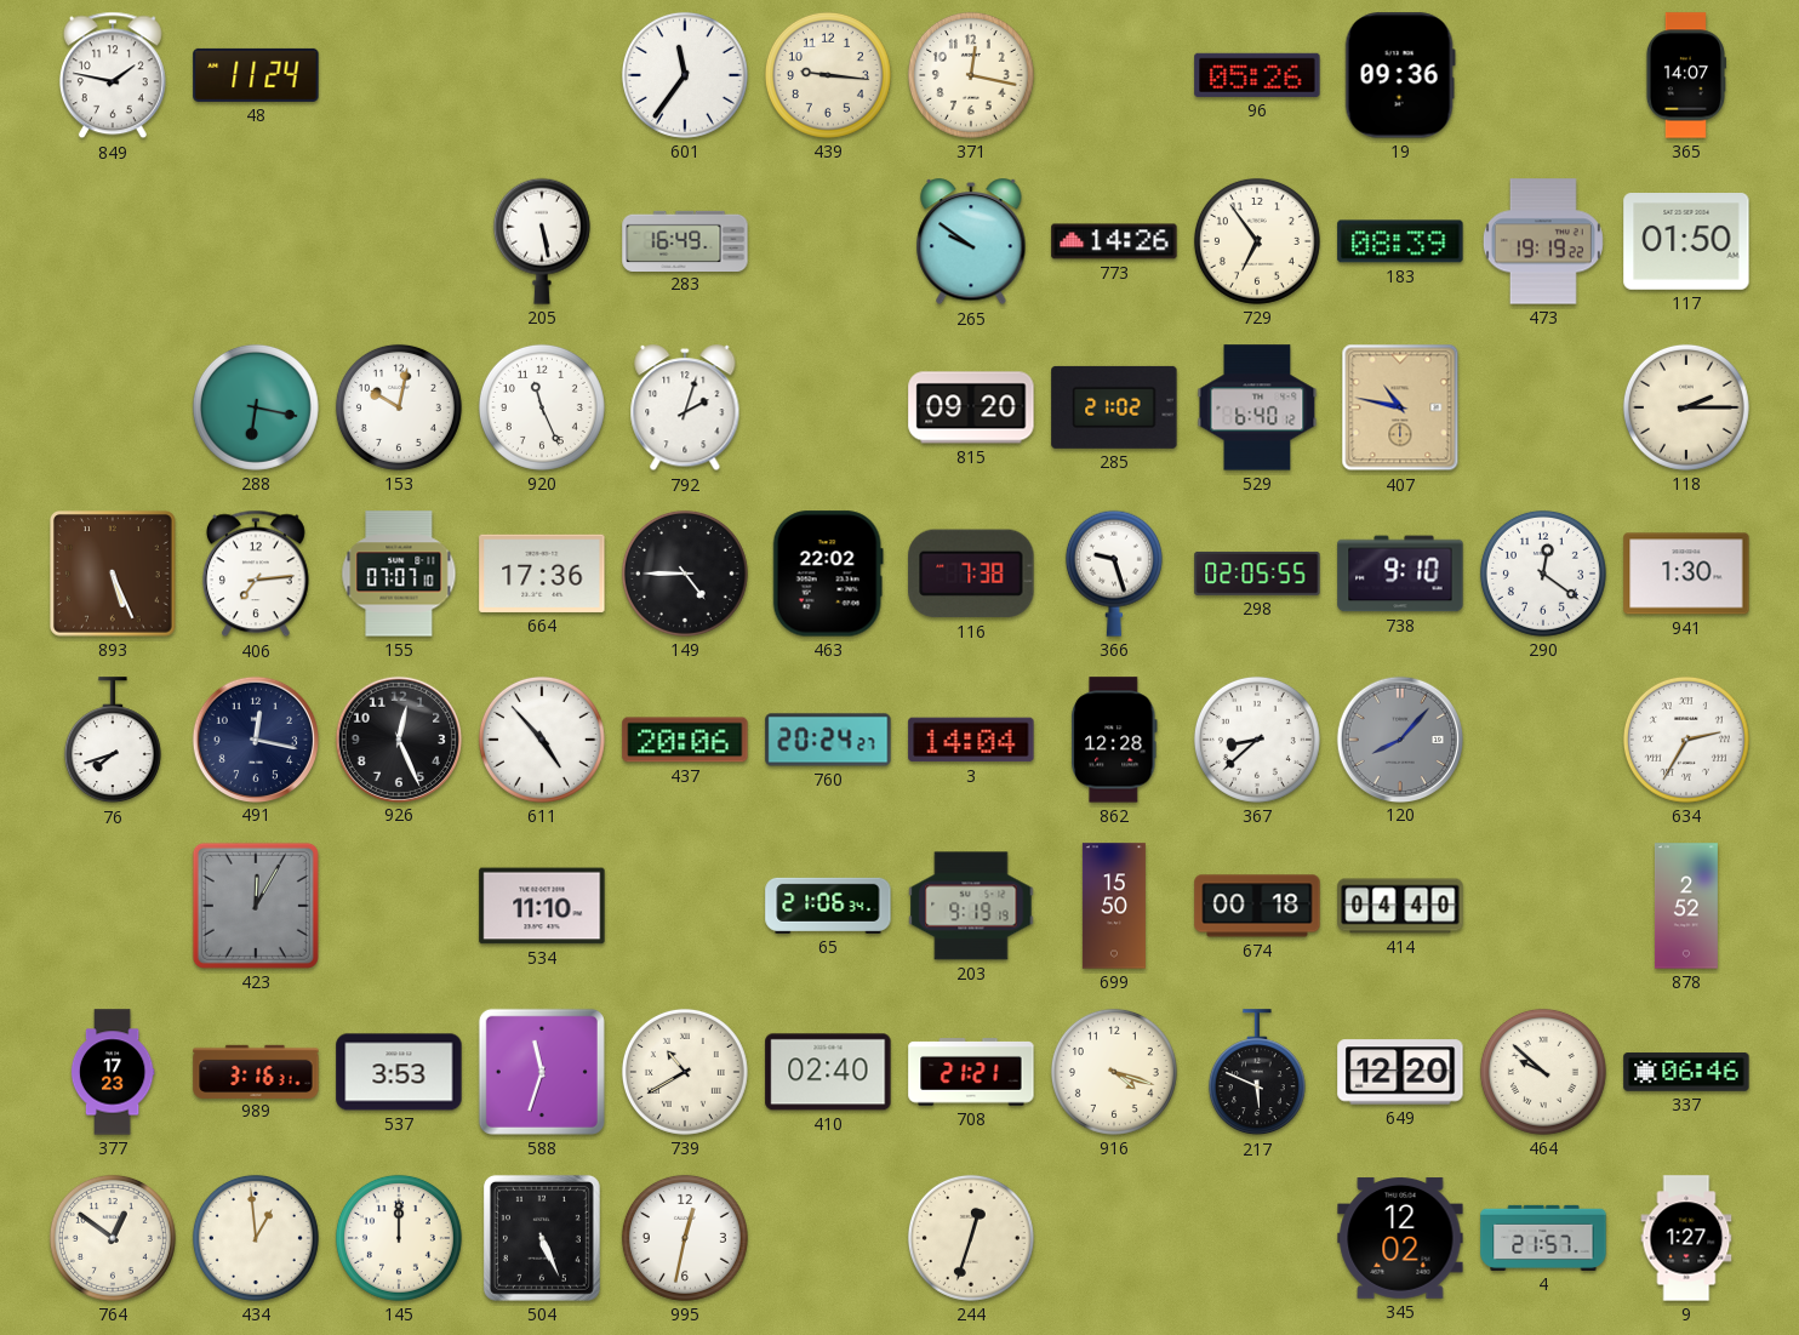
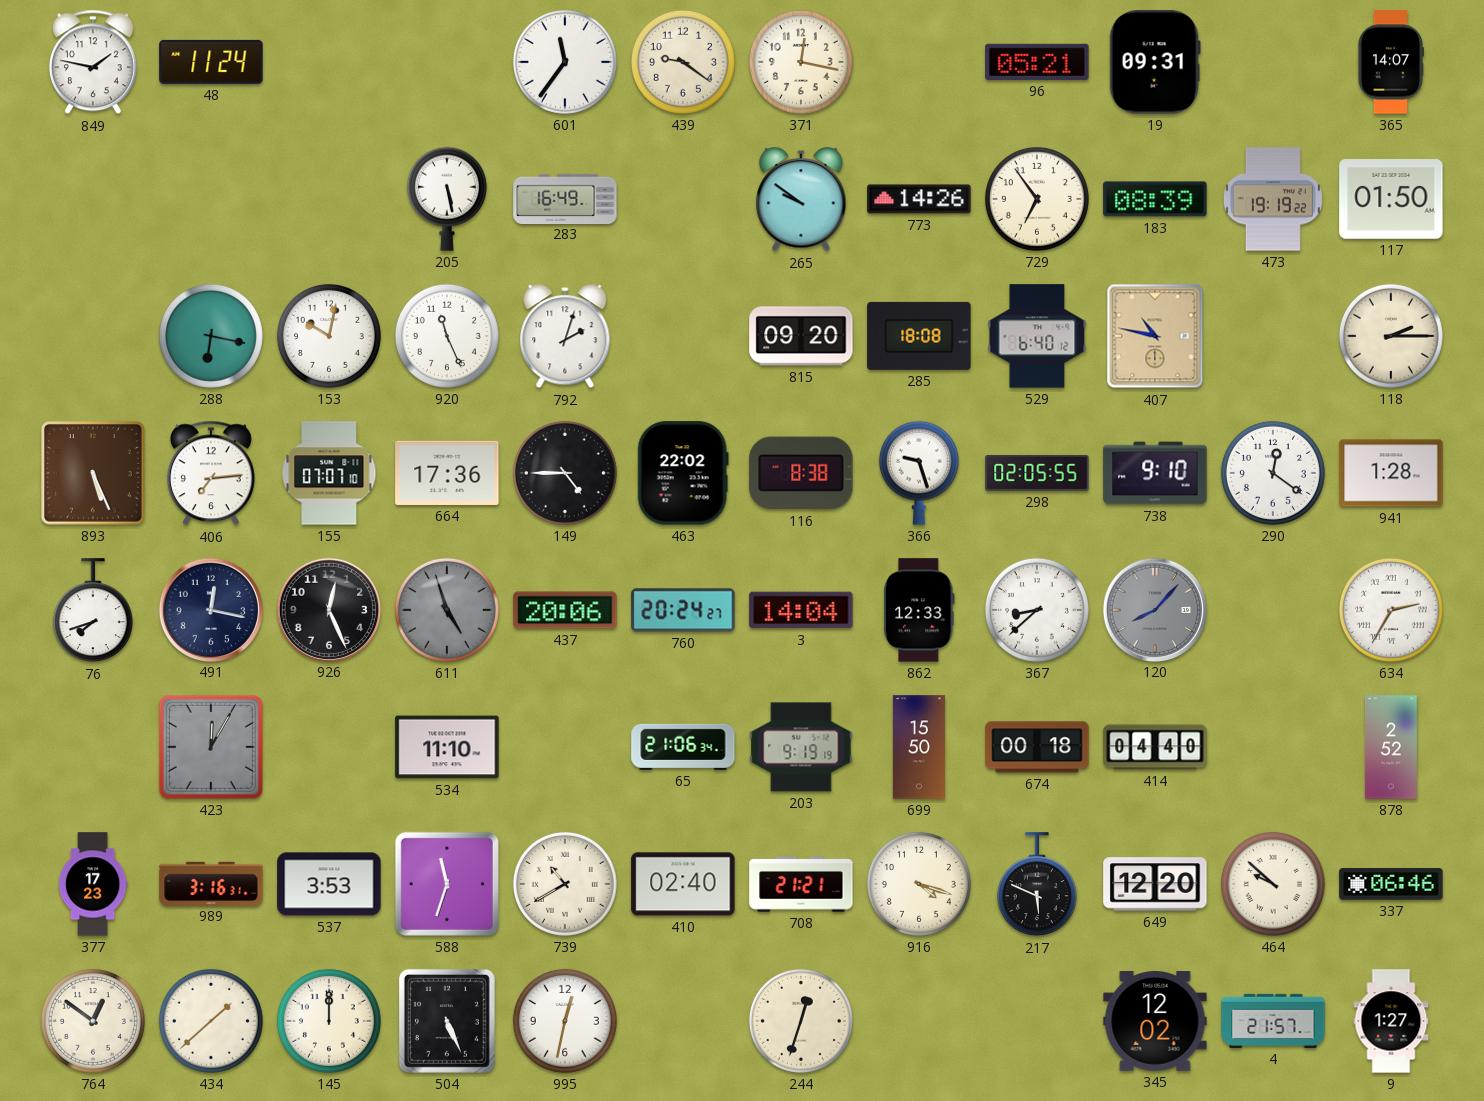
439: 9:16 -> 9:21 (683, 62)
96: 05:26 -> 05:21 (1037, 62)
19: 09:36 -> 09:31 (1155, 62)
285: 21:02 -> 18:08 (919, 336)
116: 7:38 -> 8:38 (801, 473)
941: 1:30 -> 1:28 (1391, 473)
611: 4:53 -> 4:57 (447, 610)
611 dial: white -> grey (447, 610)
862: 12:28 -> 12:33 (919, 610)
434: 12:59 -> 1:38 (211, 1021)
